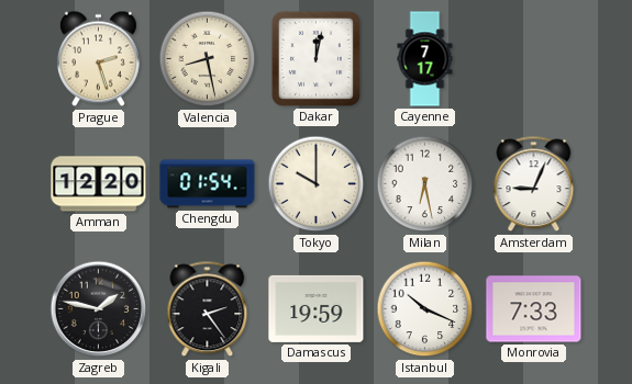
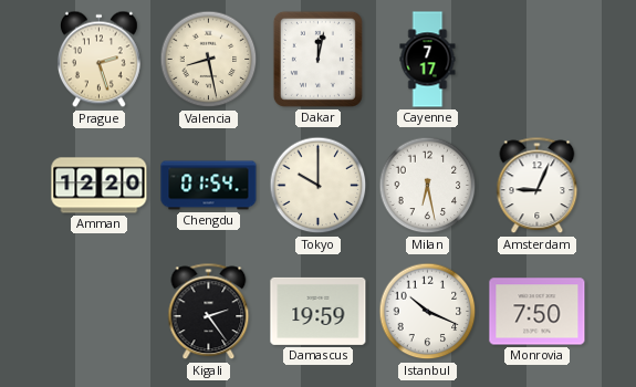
Zagreb: 1:47 -> none (99, 309)
Monrovia: 7:33 -> 7:50 (538, 312)
